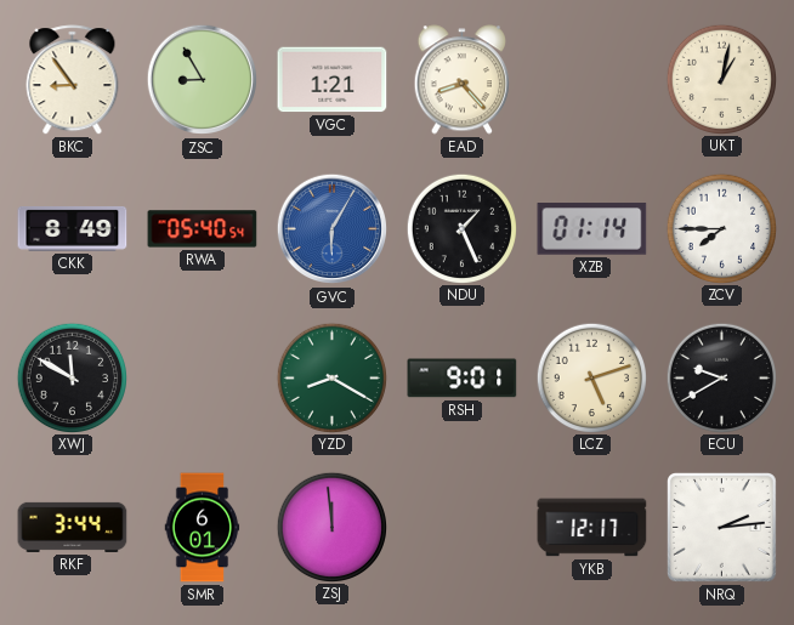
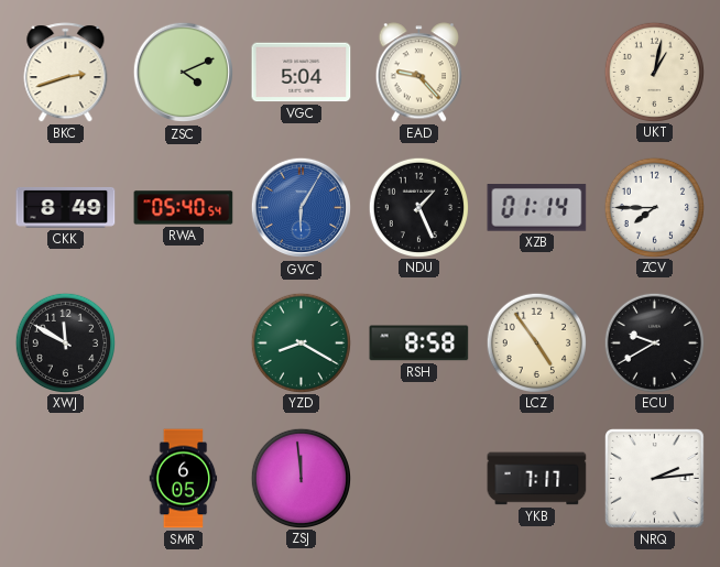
BKC: 8:54 -> 2:42 (66, 73)
ZSC: 8:55 -> 4:11 (183, 73)
VGC: 1:21 -> 5:04 (302, 73)
EAD: 8:23 -> 9:23 (418, 73)
RSH: 9:01 -> 8:58 (419, 344)
LCZ: 5:12 -> 4:54 (536, 342)
RKF: 3:44 -> none (73, 527)
SMR: 6:01 -> 6:05 (184, 479)
YKB: 12:17 -> 7:17 (537, 479)
